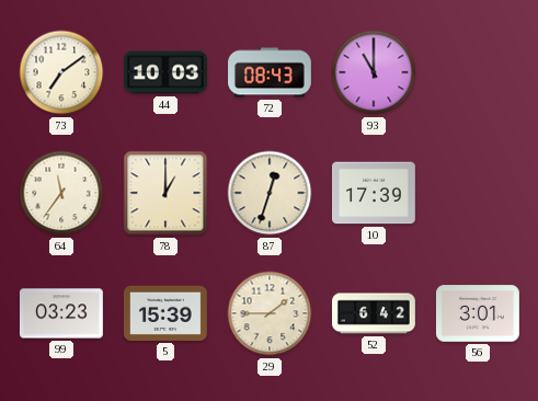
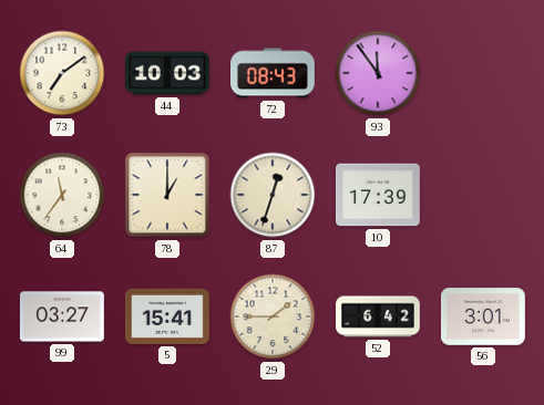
93: 11:00 -> 11:54 (378, 73)
99: 03:23 -> 03:27 (62, 316)
5: 15:39 -> 15:41 (167, 316)
